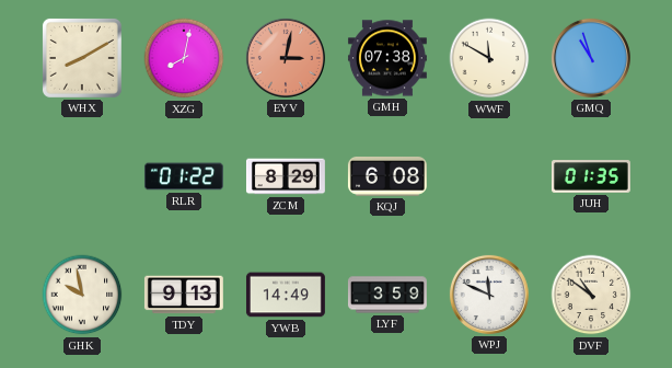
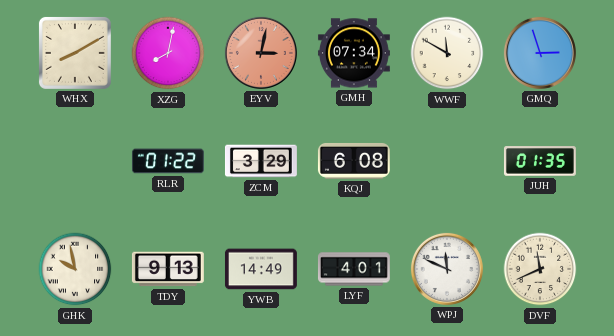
GMH: 07:38 -> 07:34 (354, 53)
GMQ: 10:57 -> 2:57 (540, 53)
ZCM: 8:29 -> 3:29 (261, 161)
LYF: 3:59 -> 4:01 (354, 269)
DVF: 10:51 -> 11:41 (540, 269)
